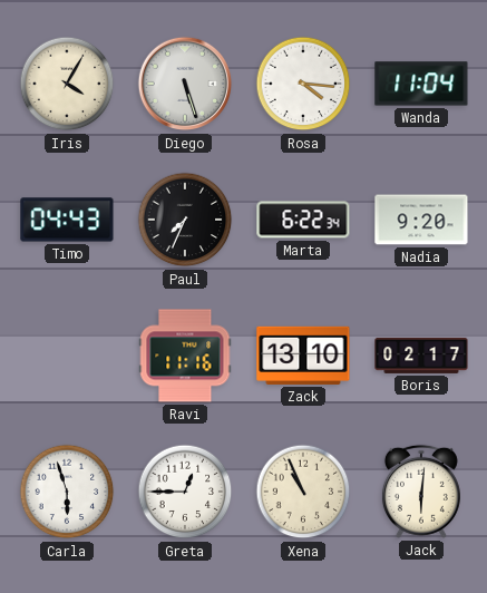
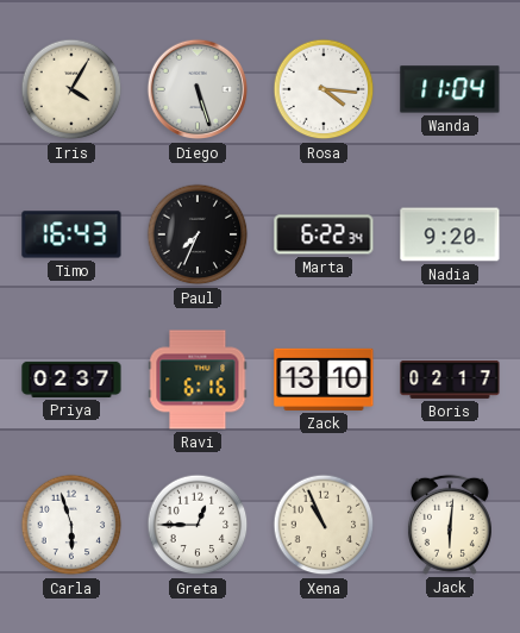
Timo: 04:43 -> 16:43 (71, 234)
Priya: none -> 02:37 (71, 380)
Ravi: 11:16 -> 6:16 (198, 380)
